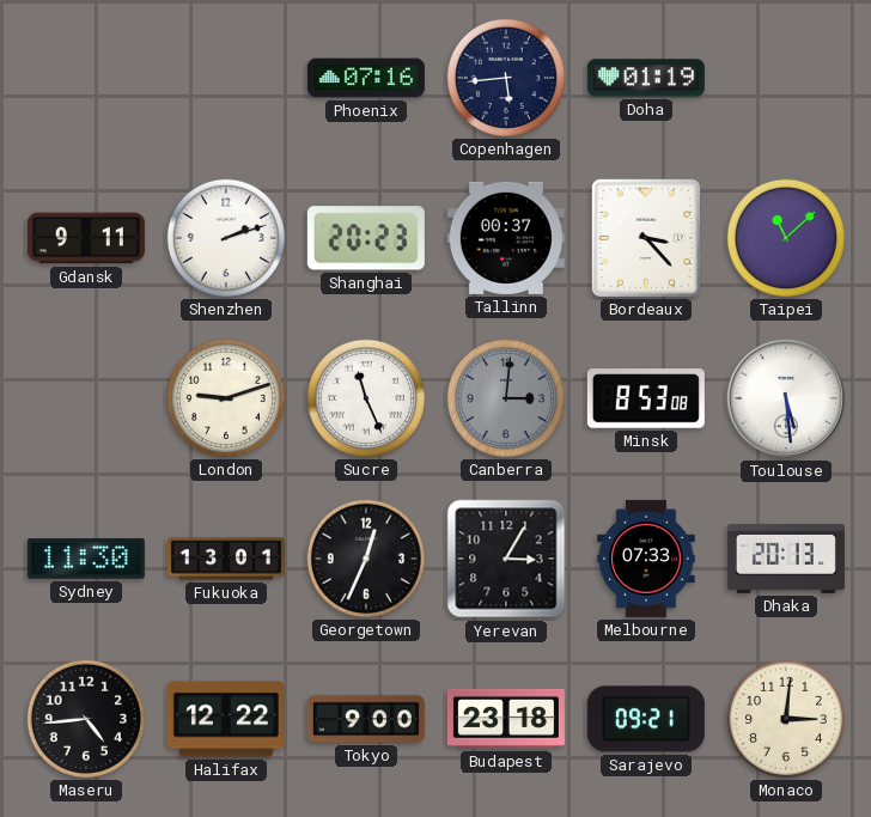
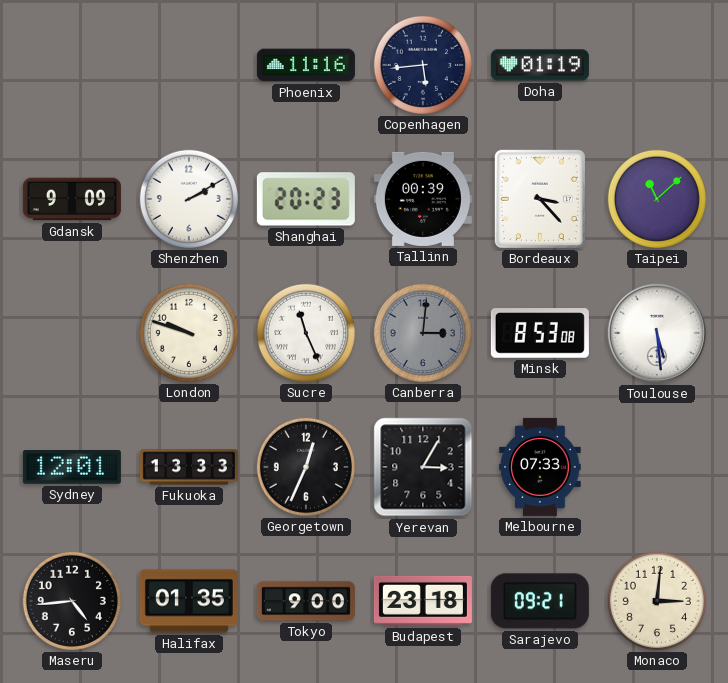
Phoenix: 07:16 -> 11:16 (306, 65)
Gdansk: 9:11 -> 9:09 (72, 199)
Shenzhen: 2:12 -> 2:10 (189, 199)
Tallinn: 00:37 -> 00:39 (423, 199)
London: 9:12 -> 9:48 (189, 333)
Sydney: 11:30 -> 12:01 (72, 467)
Fukuoka: 13:01 -> 13:33 (189, 467)
Dhaka: 20:13 -> none (786, 559)
Halifax: 12:22 -> 01:35 (189, 601)
